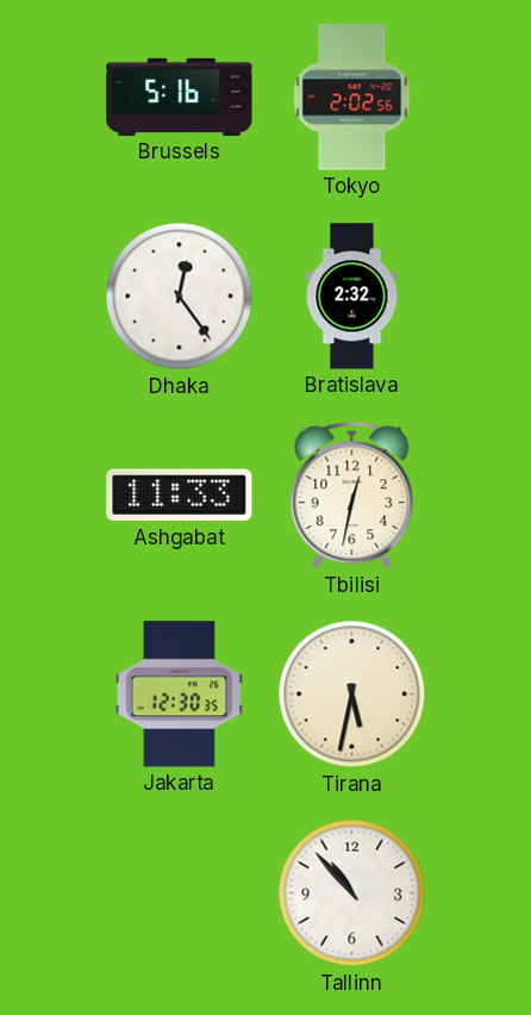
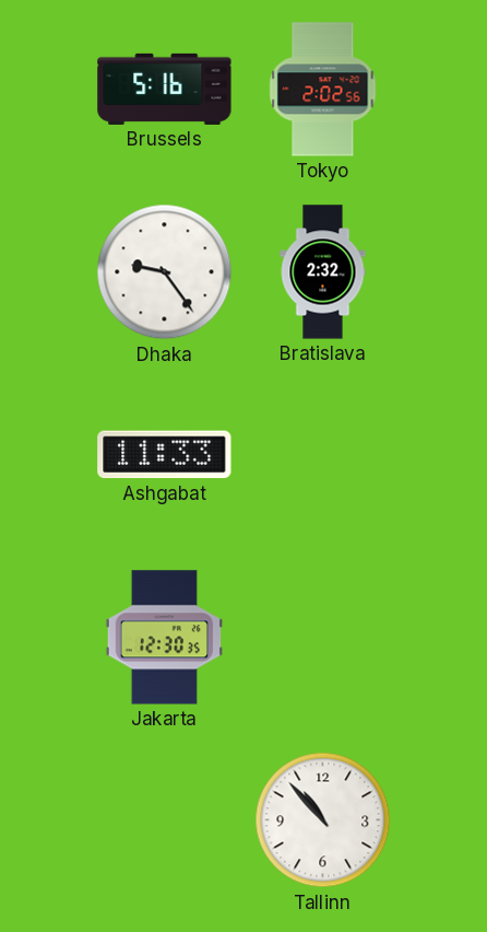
Dhaka: 12:24 -> 9:24 (165, 272)
Tbilisi: 12:32 -> none (352, 496)
Tirana: 5:32 -> none (352, 695)
